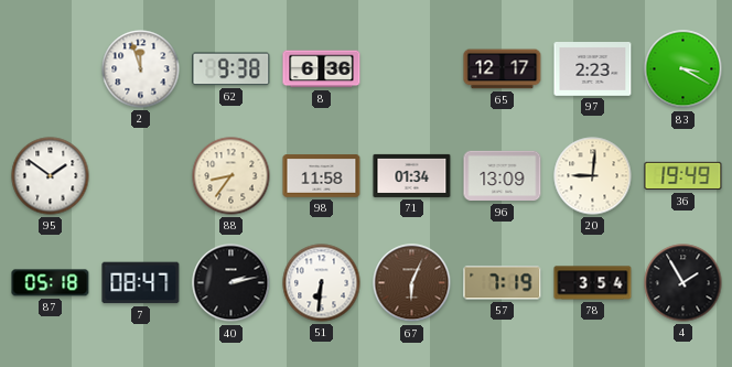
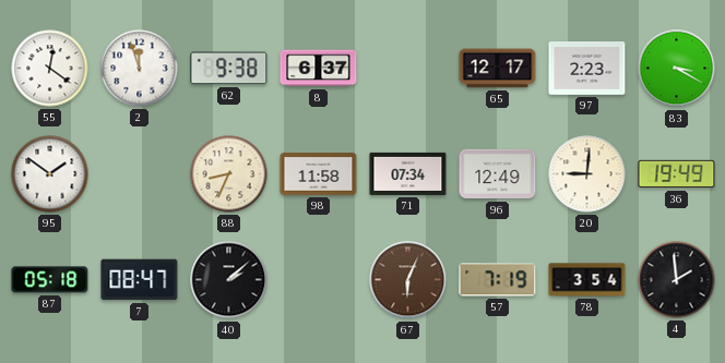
55: none -> 12:21 (50, 69)
8: 6:36 -> 6:37 (319, 69)
88: 8:36 -> 8:34 (229, 174)
71: 01:34 -> 07:34 (408, 173)
96: 13:09 -> 12:49 (498, 174)
40: 2:13 -> 2:08 (229, 280)
51: 6:31 -> none (322, 283)
4: 1:55 -> 1:59 (677, 280)
